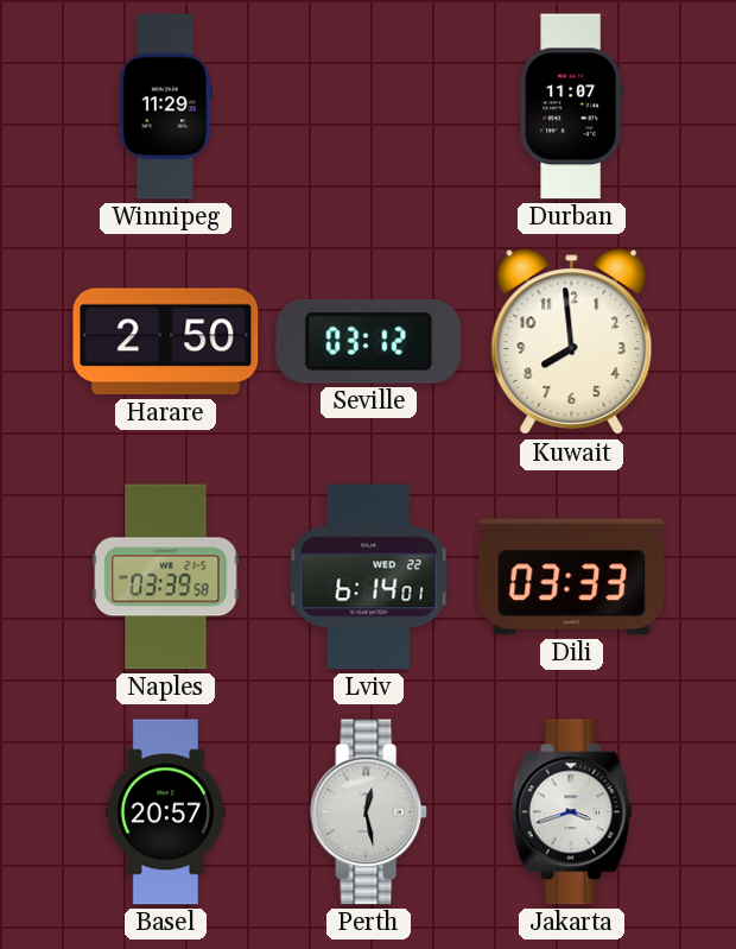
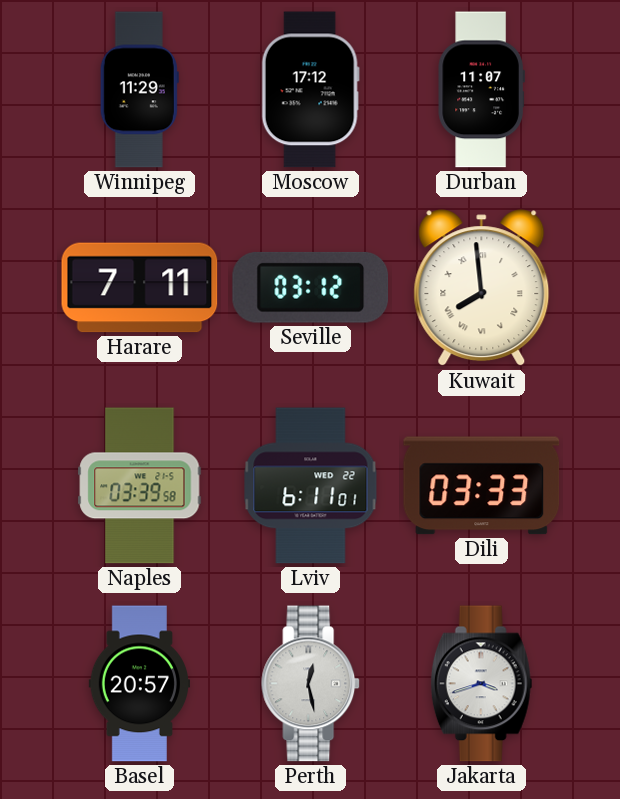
Moscow: none -> 17:12 (310, 90)
Harare: 2:50 -> 7:11 (140, 288)
Kuwait numerals: Arabic -> Roman (482, 288)
Lviv: 6:14 -> 6:11 (311, 486)
